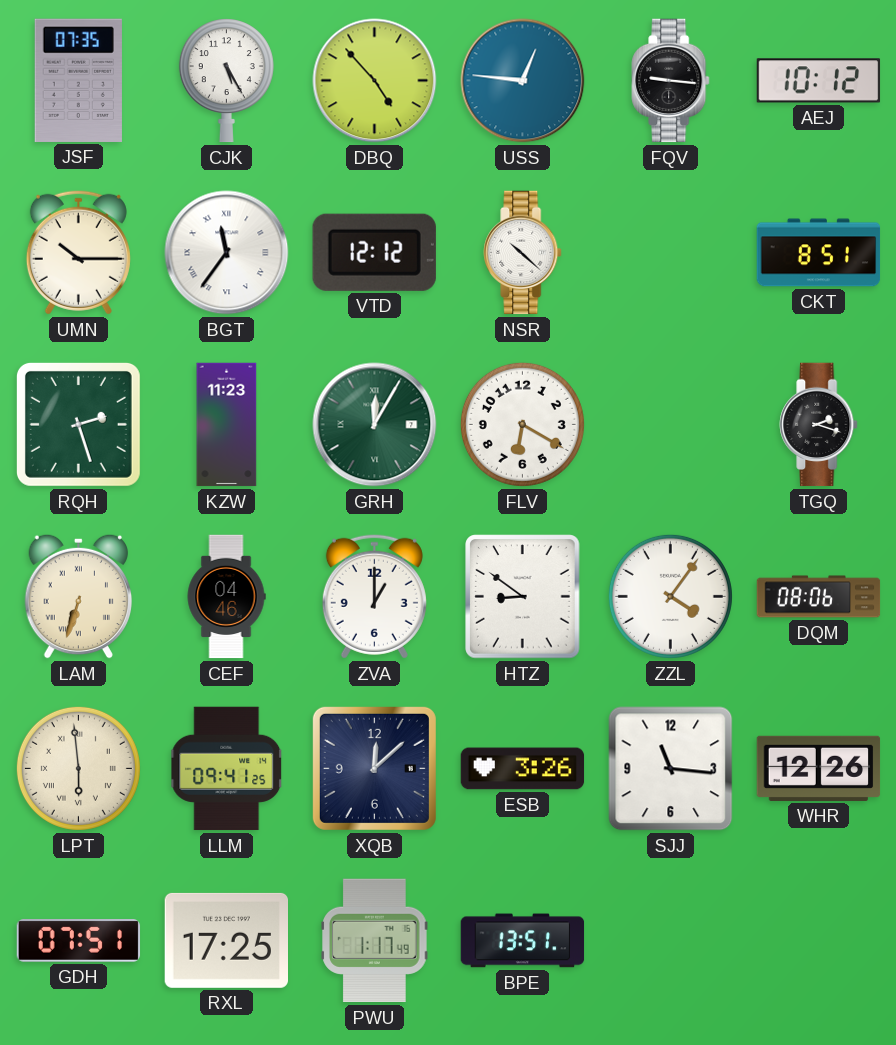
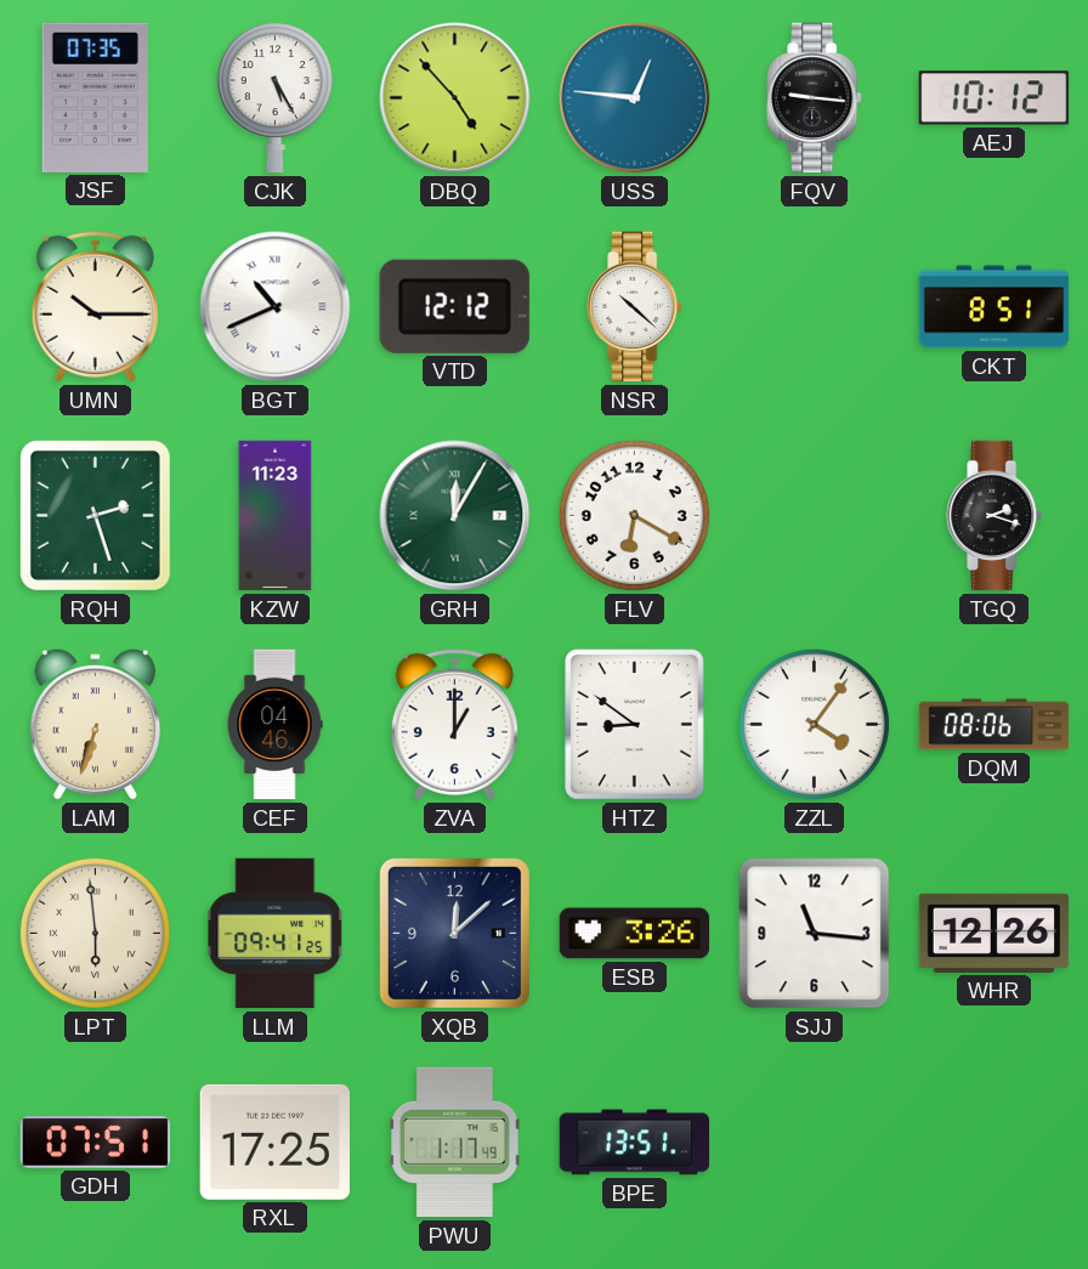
BGT: 11:36 -> 10:41 (276, 307)
